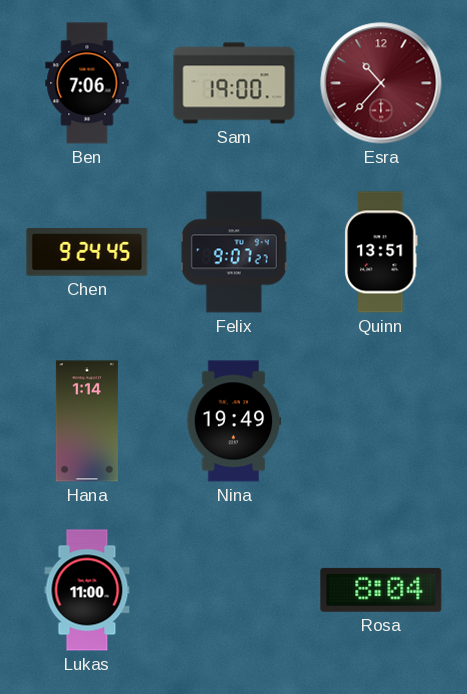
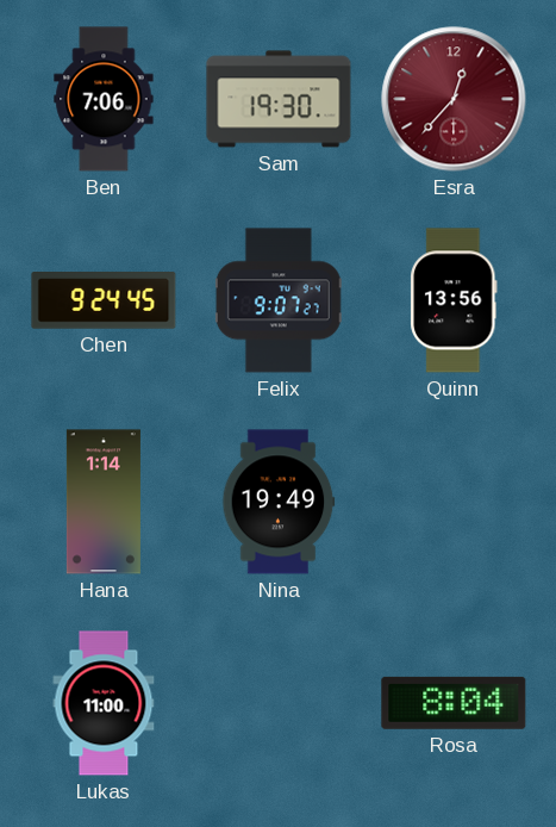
Sam: 19:00 -> 19:30 (279, 99)
Esra: 10:37 -> 12:37 (454, 99)
Quinn: 13:51 -> 13:56 (454, 300)
